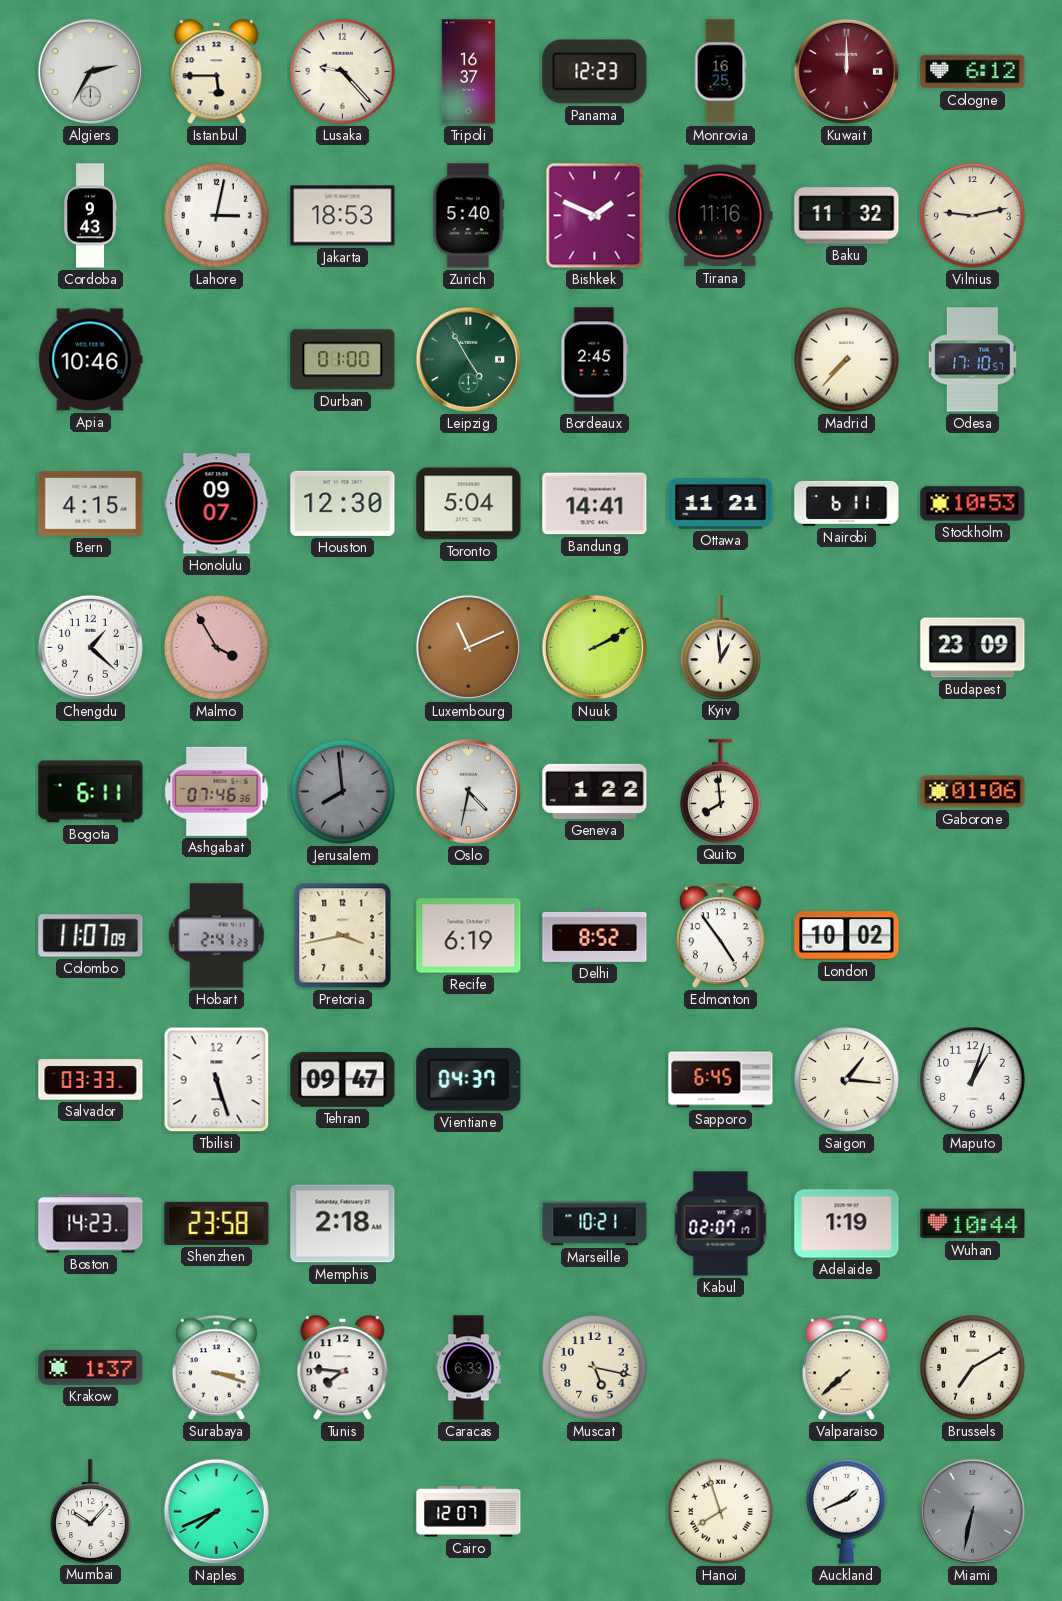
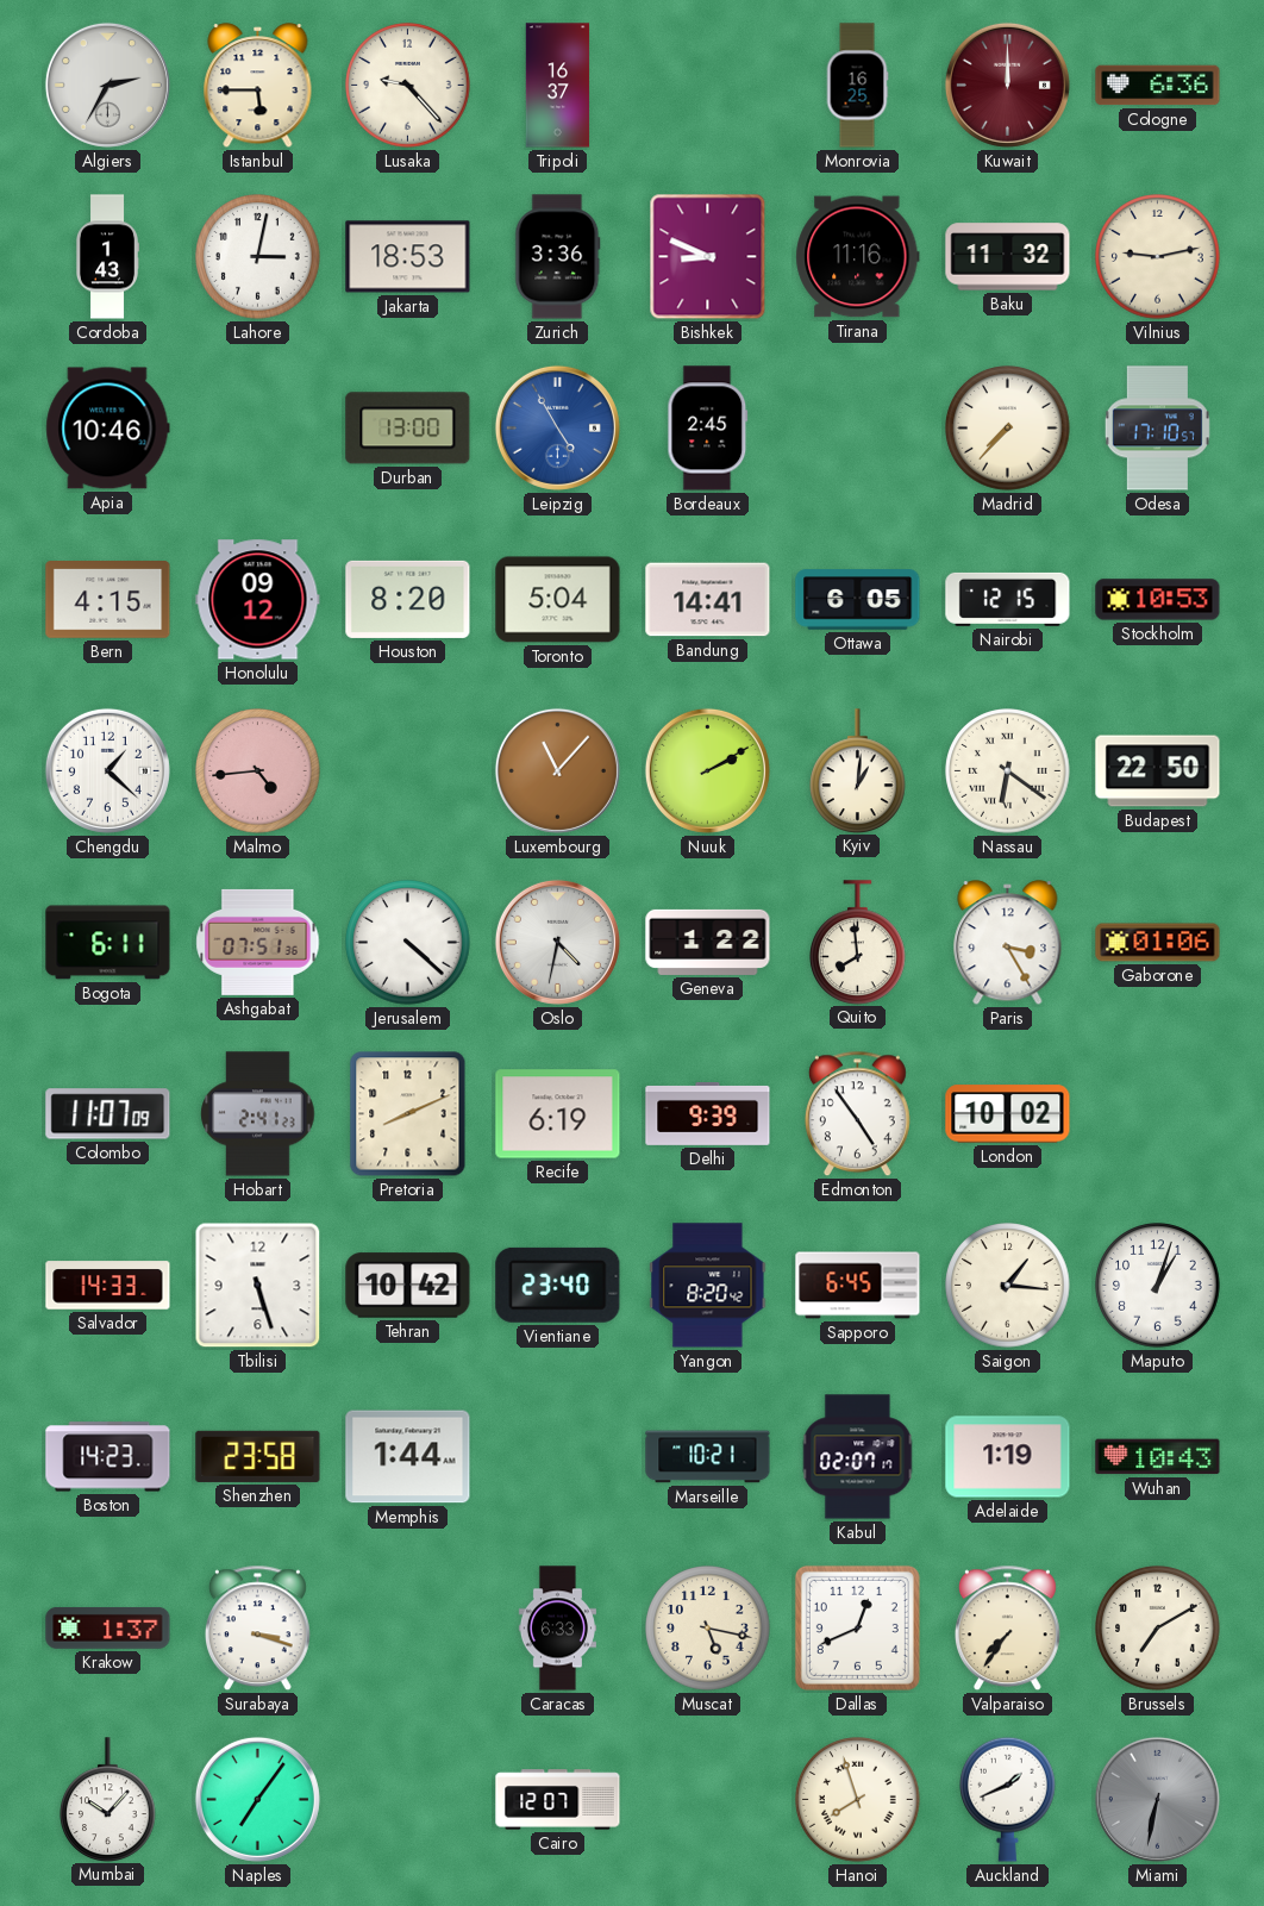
Panama: 12:23 -> none (595, 72)
Cologne: 6:12 -> 6:36 (1158, 86)
Cordoba: 9:43 -> 1:43 (106, 257)
Zurich: 5:40 -> 3:36 (558, 257)
Bishkek: 1:49 -> 8:49 (708, 257)
Durban: 01:00 -> 13:00 (408, 429)
Leipzig dial: green -> blue (557, 427)
Honolulu: 09:07 -> 09:12 (258, 600)
Houston: 12:30 -> 8:20 (408, 599)
Ottawa: 11:21 -> 6:05 (858, 600)
Nairobi: 6:11 -> 12:15 (1008, 599)
Malmo: 3:55 -> 4:44 (258, 771)
Luxembourg: 11:11 -> 11:07 (557, 770)
Kyiv: 12:59 -> 1:01 (858, 770)
Nassau: none -> 6:21 (1008, 771)
Budapest: 23:09 -> 22:50 (1158, 771)
Ashgabat: 07:46 -> 07:51 (258, 942)
Jerusalem: 7:59 -> 4:22 (408, 943)
Jerusalem dial: grey -> white (408, 943)
Paris: none -> 3:25 (1008, 943)
Pretoria: 3:43 -> 8:11 (408, 1114)
Delhi: 8:52 -> 9:39 (708, 1114)
Salvador: 03:33 -> 14:33 (108, 1286)
Tehran: 09:47 -> 10:42 (408, 1286)
Vientiane: 04:37 -> 23:40 (558, 1285)
Yangon: none -> 8:20 (708, 1286)
Memphis: 2:18 -> 1:44 (408, 1457)
Wuhan: 10:44 -> 10:43 (1158, 1457)
Tunis: 7:46 -> none (343, 1368)
Dallas: none -> 12:41 (857, 1627)
Valparaiso: 7:38 -> 7:36 (1007, 1629)
Naples: 7:41 -> 7:06 (257, 1799)
